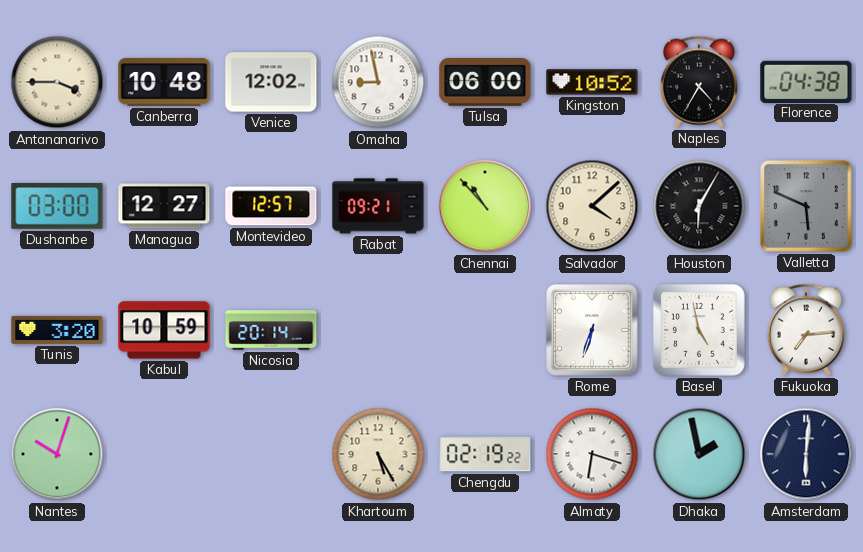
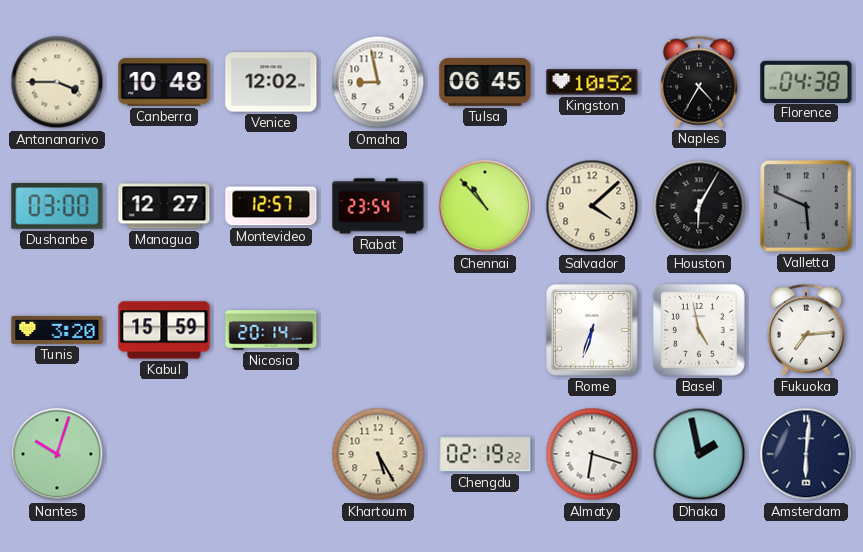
Tulsa: 06:00 -> 06:45 (485, 83)
Rabat: 09:21 -> 23:54 (378, 206)
Kabul: 10:59 -> 15:59 (164, 330)
